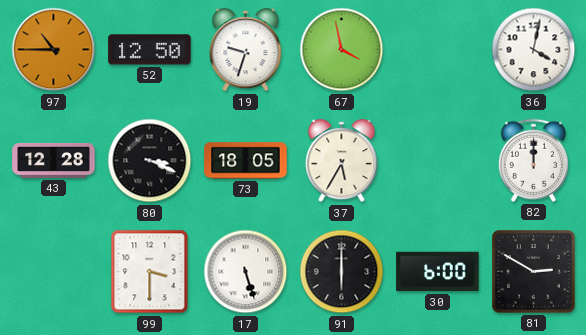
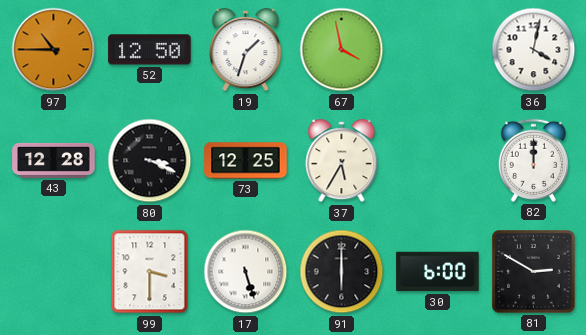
19: 9:33 -> 1:33 (246, 50)
73: 18:05 -> 12:25 (246, 161)
